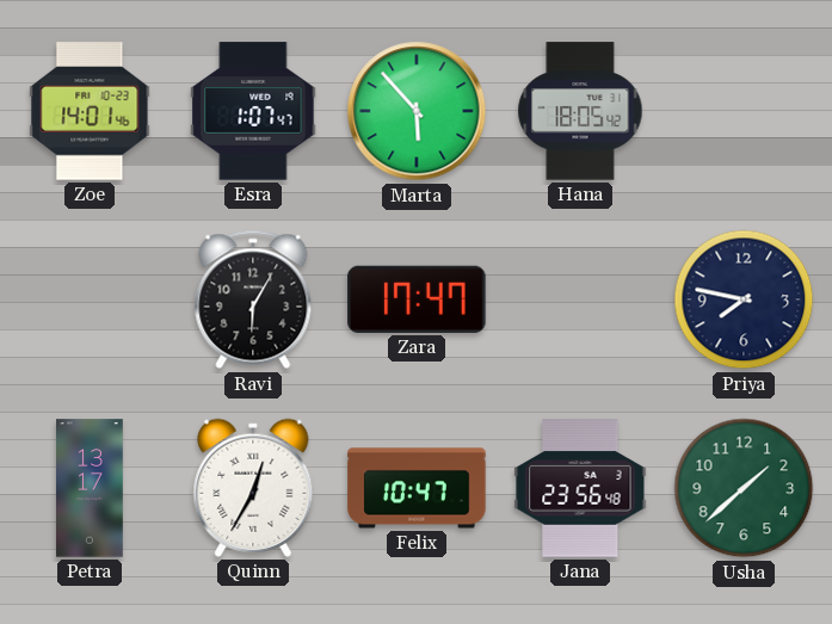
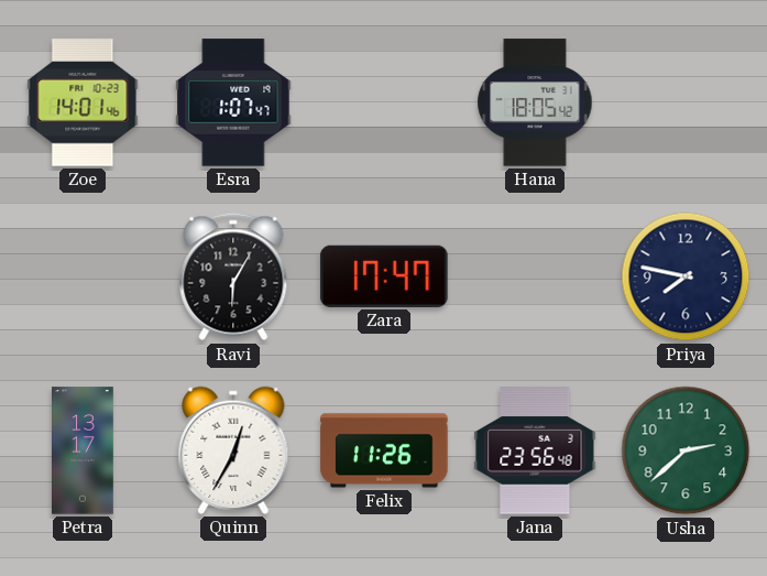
Marta: 5:53 -> none (417, 111)
Felix: 10:47 -> 11:26 (384, 450)
Usha: 1:38 -> 2:38 (686, 450)
